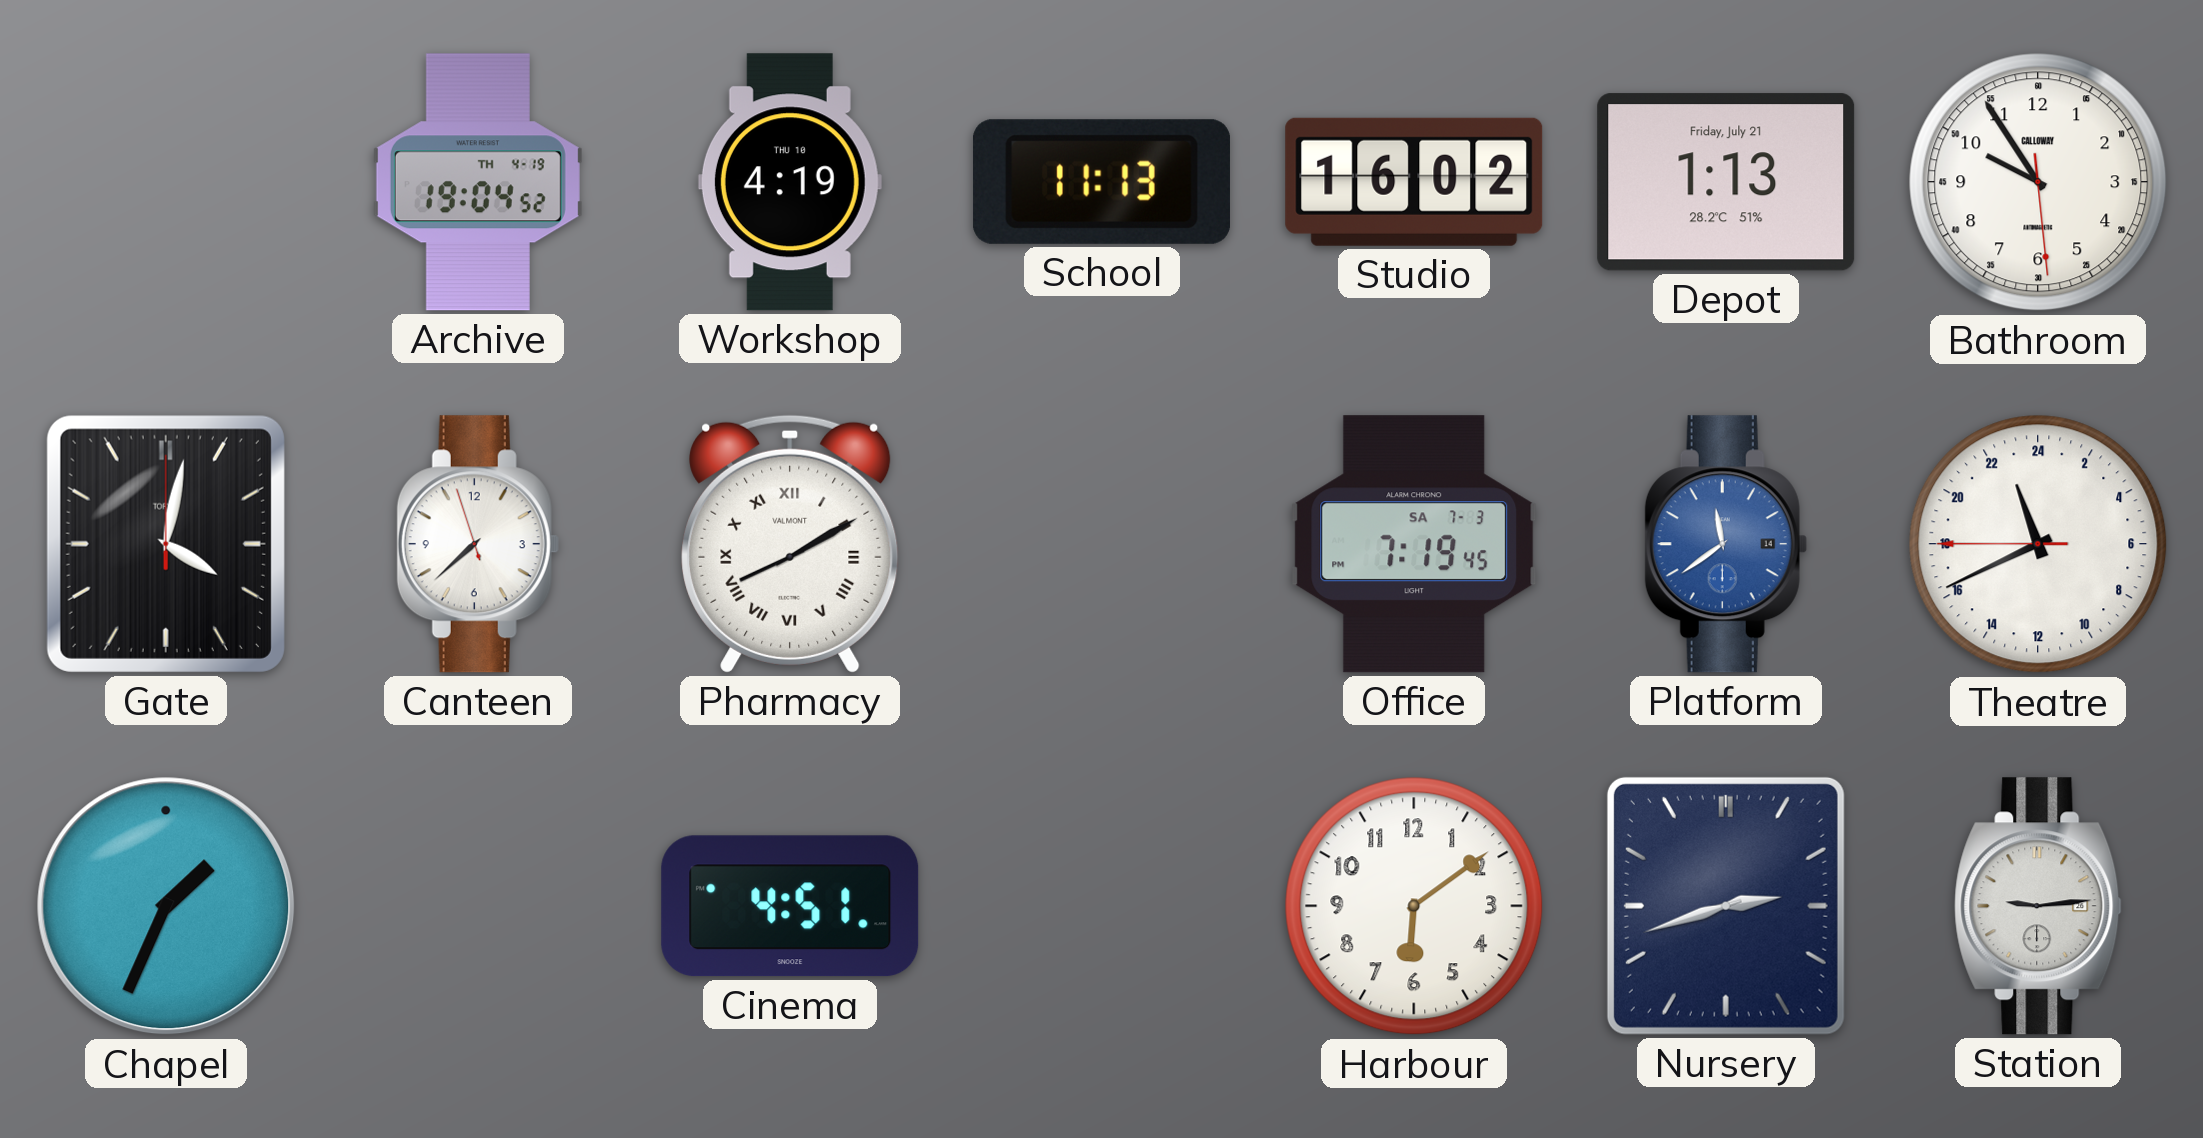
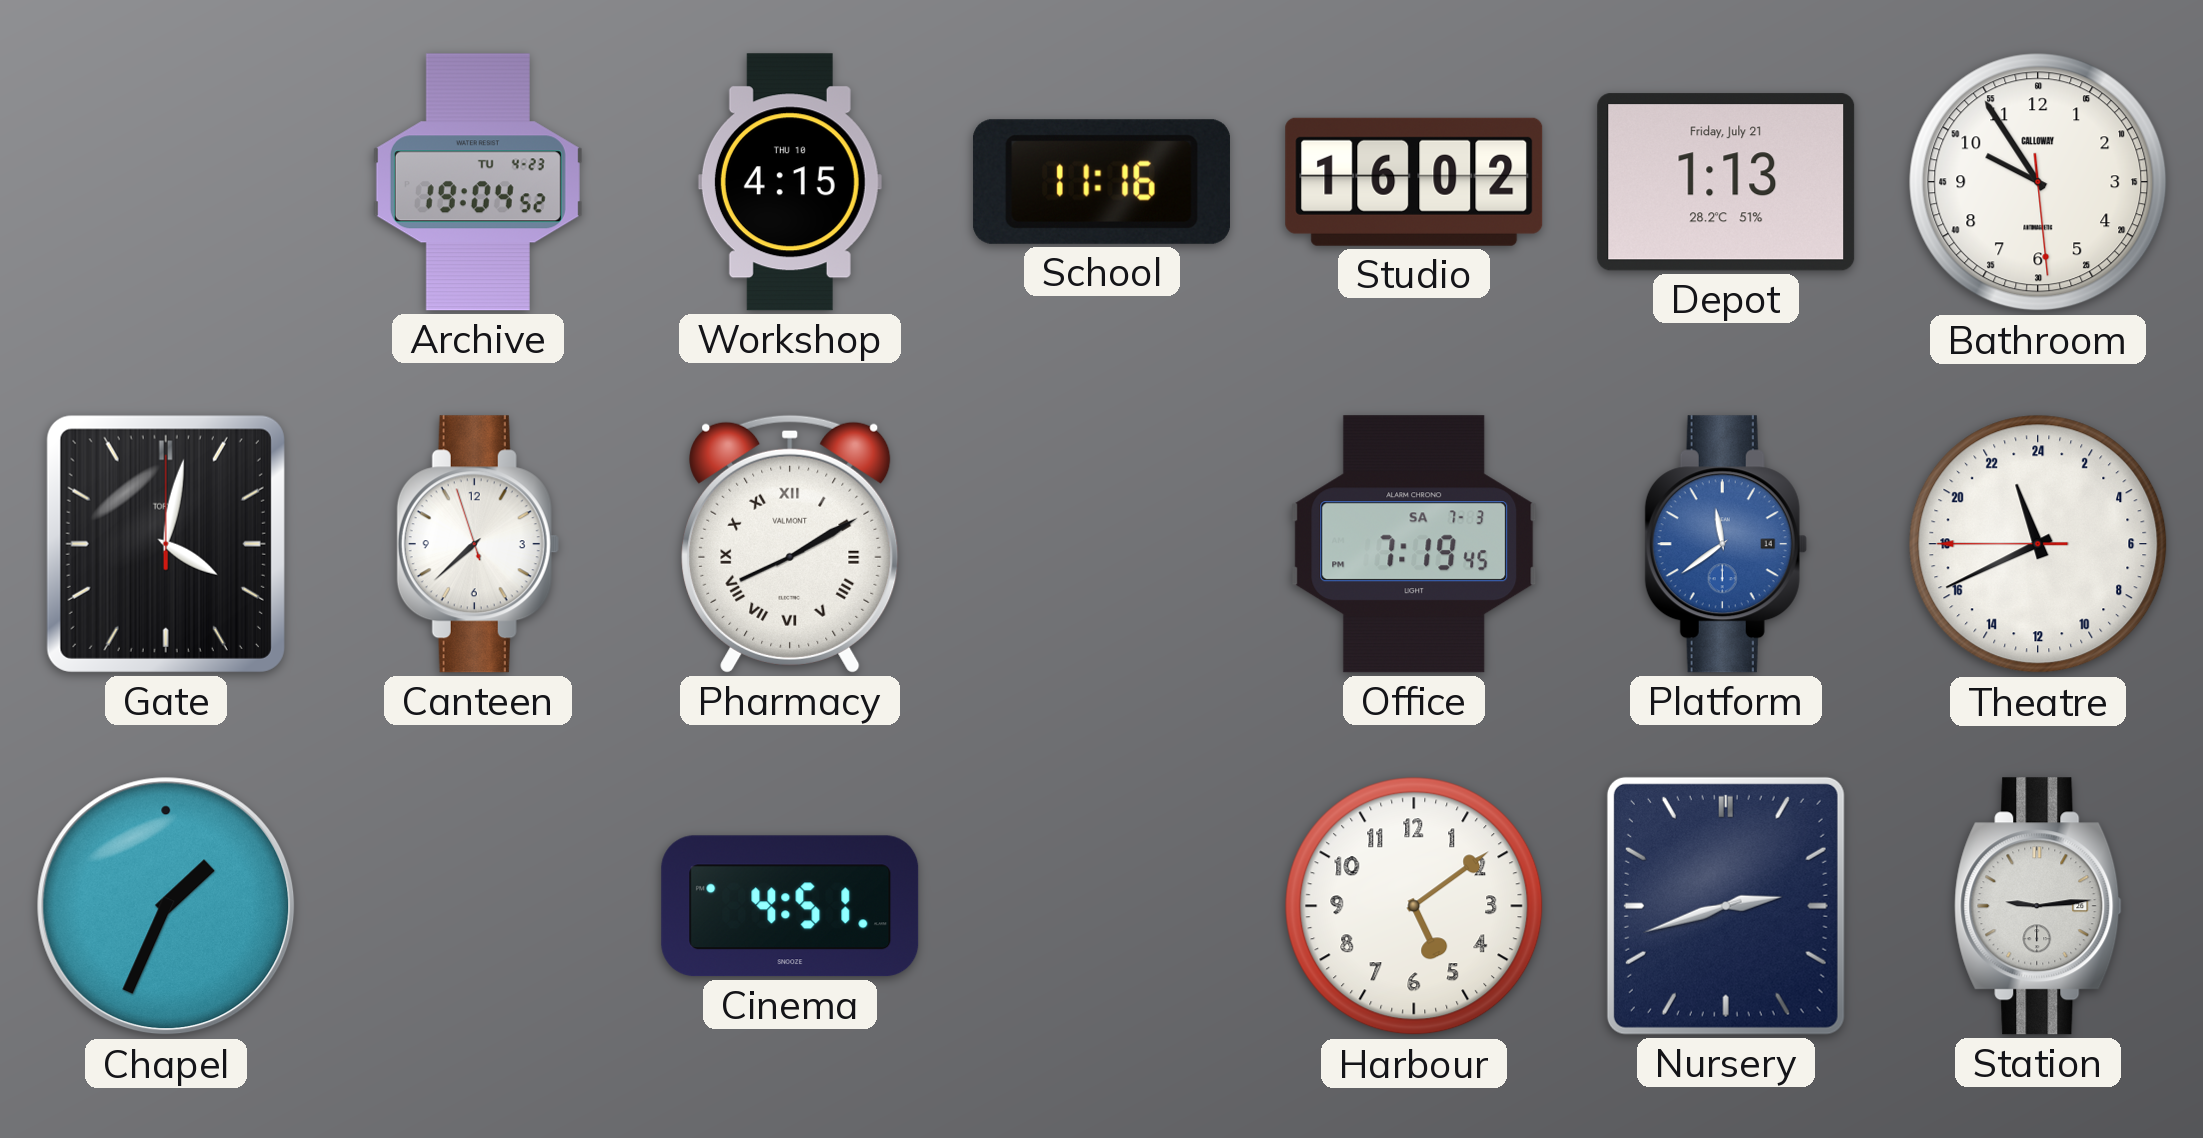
Archive date: TH 4-19 -> TU 4-23 (478, 182)
Workshop: 4:19 -> 4:15 (790, 182)
School: 11:13 -> 11:16 (1102, 182)
Harbour: 6:09 -> 5:09 (1414, 906)
